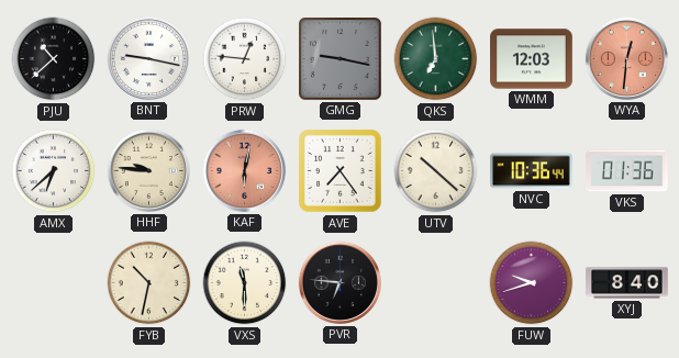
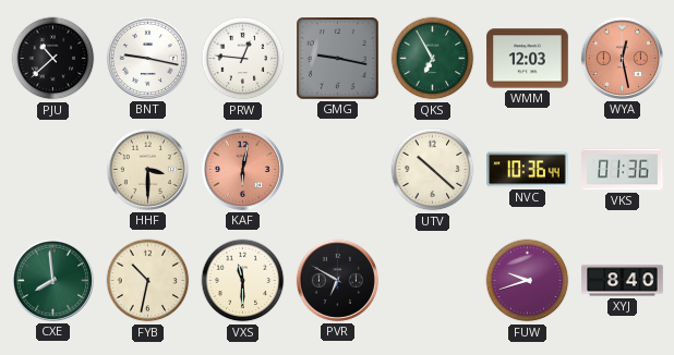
QKS: 6:59 -> 6:55 (433, 59)
WYA: 12:31 -> 12:28 (622, 58)
AMX: 6:38 -> none (54, 171)
HHF: 9:46 -> 3:30 (147, 169)
AVE: 7:24 -> none (341, 171)
CXE: none -> 7:59 (52, 280)
PVR: 6:46 -> 6:50 (337, 280)
